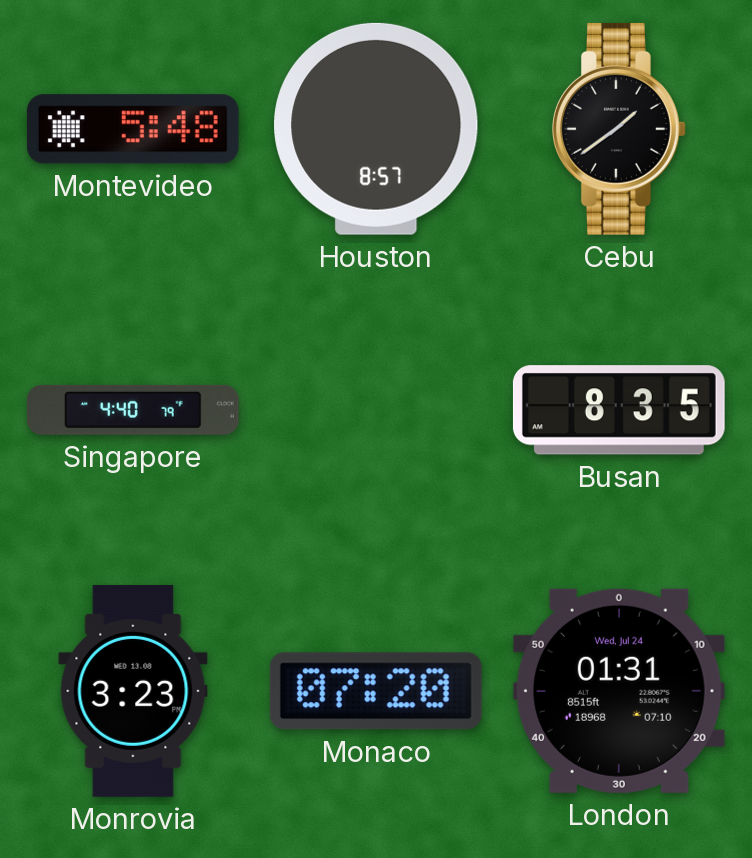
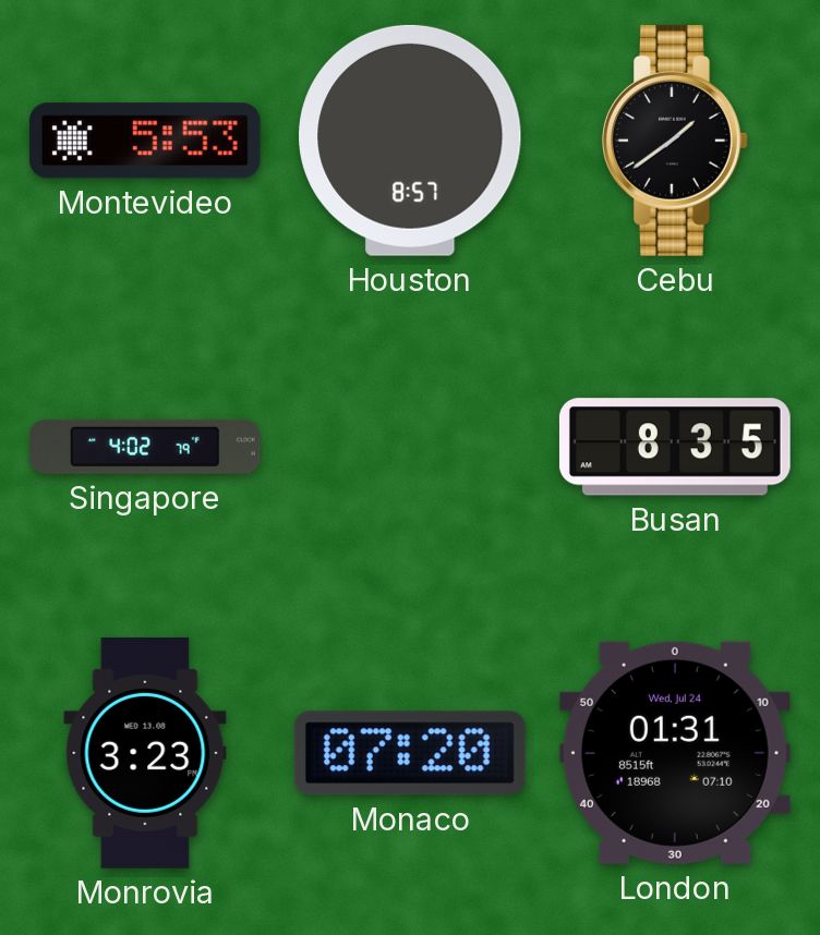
Montevideo: 5:48 -> 5:53 (145, 141)
Singapore: 4:40 -> 4:02 (145, 447)
